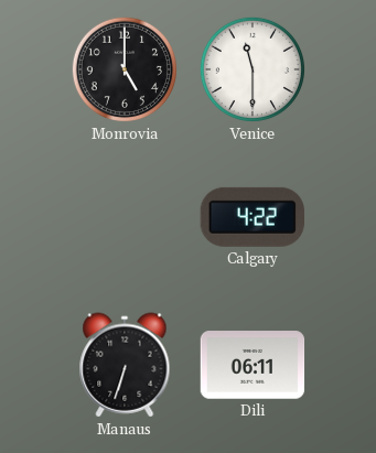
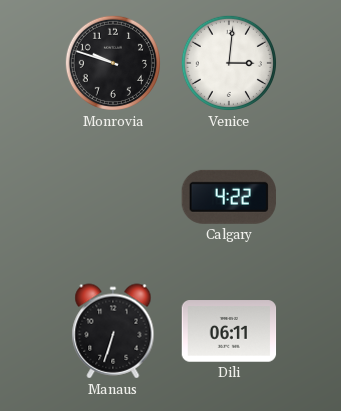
Monrovia: 5:00 -> 9:48 (113, 63)
Venice: 11:30 -> 3:01 (229, 63)
